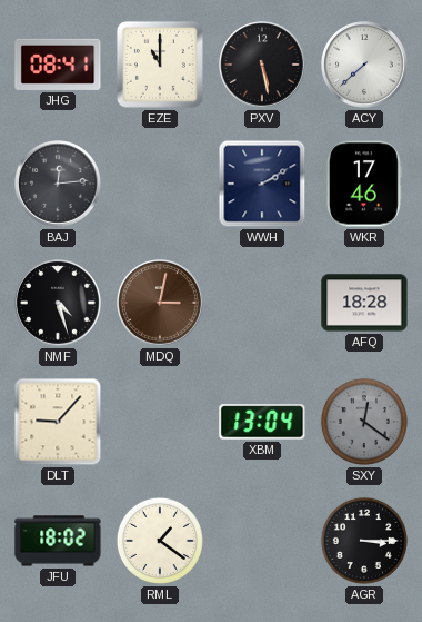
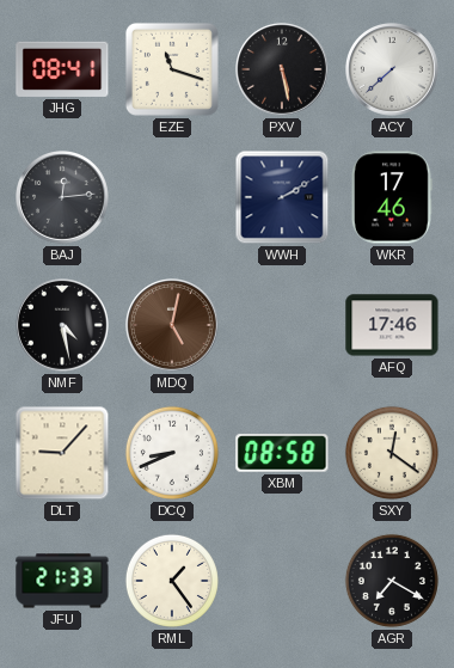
EZE: 11:00 -> 11:18 (172, 69)
NMF: 4:27 -> 4:28 (63, 326)
MDQ: 3:02 -> 5:02 (173, 326)
AFQ: 18:28 -> 17:46 (392, 325)
DCQ: none -> 8:41 (172, 453)
XBM: 13:04 -> 08:58 (282, 453)
SXY dial: grey -> cream (392, 453)
JFU: 18:02 -> 21:33 (62, 581)
RML: 1:21 -> 1:24 (172, 581)
AGR: 3:15 -> 7:20 (392, 581)
